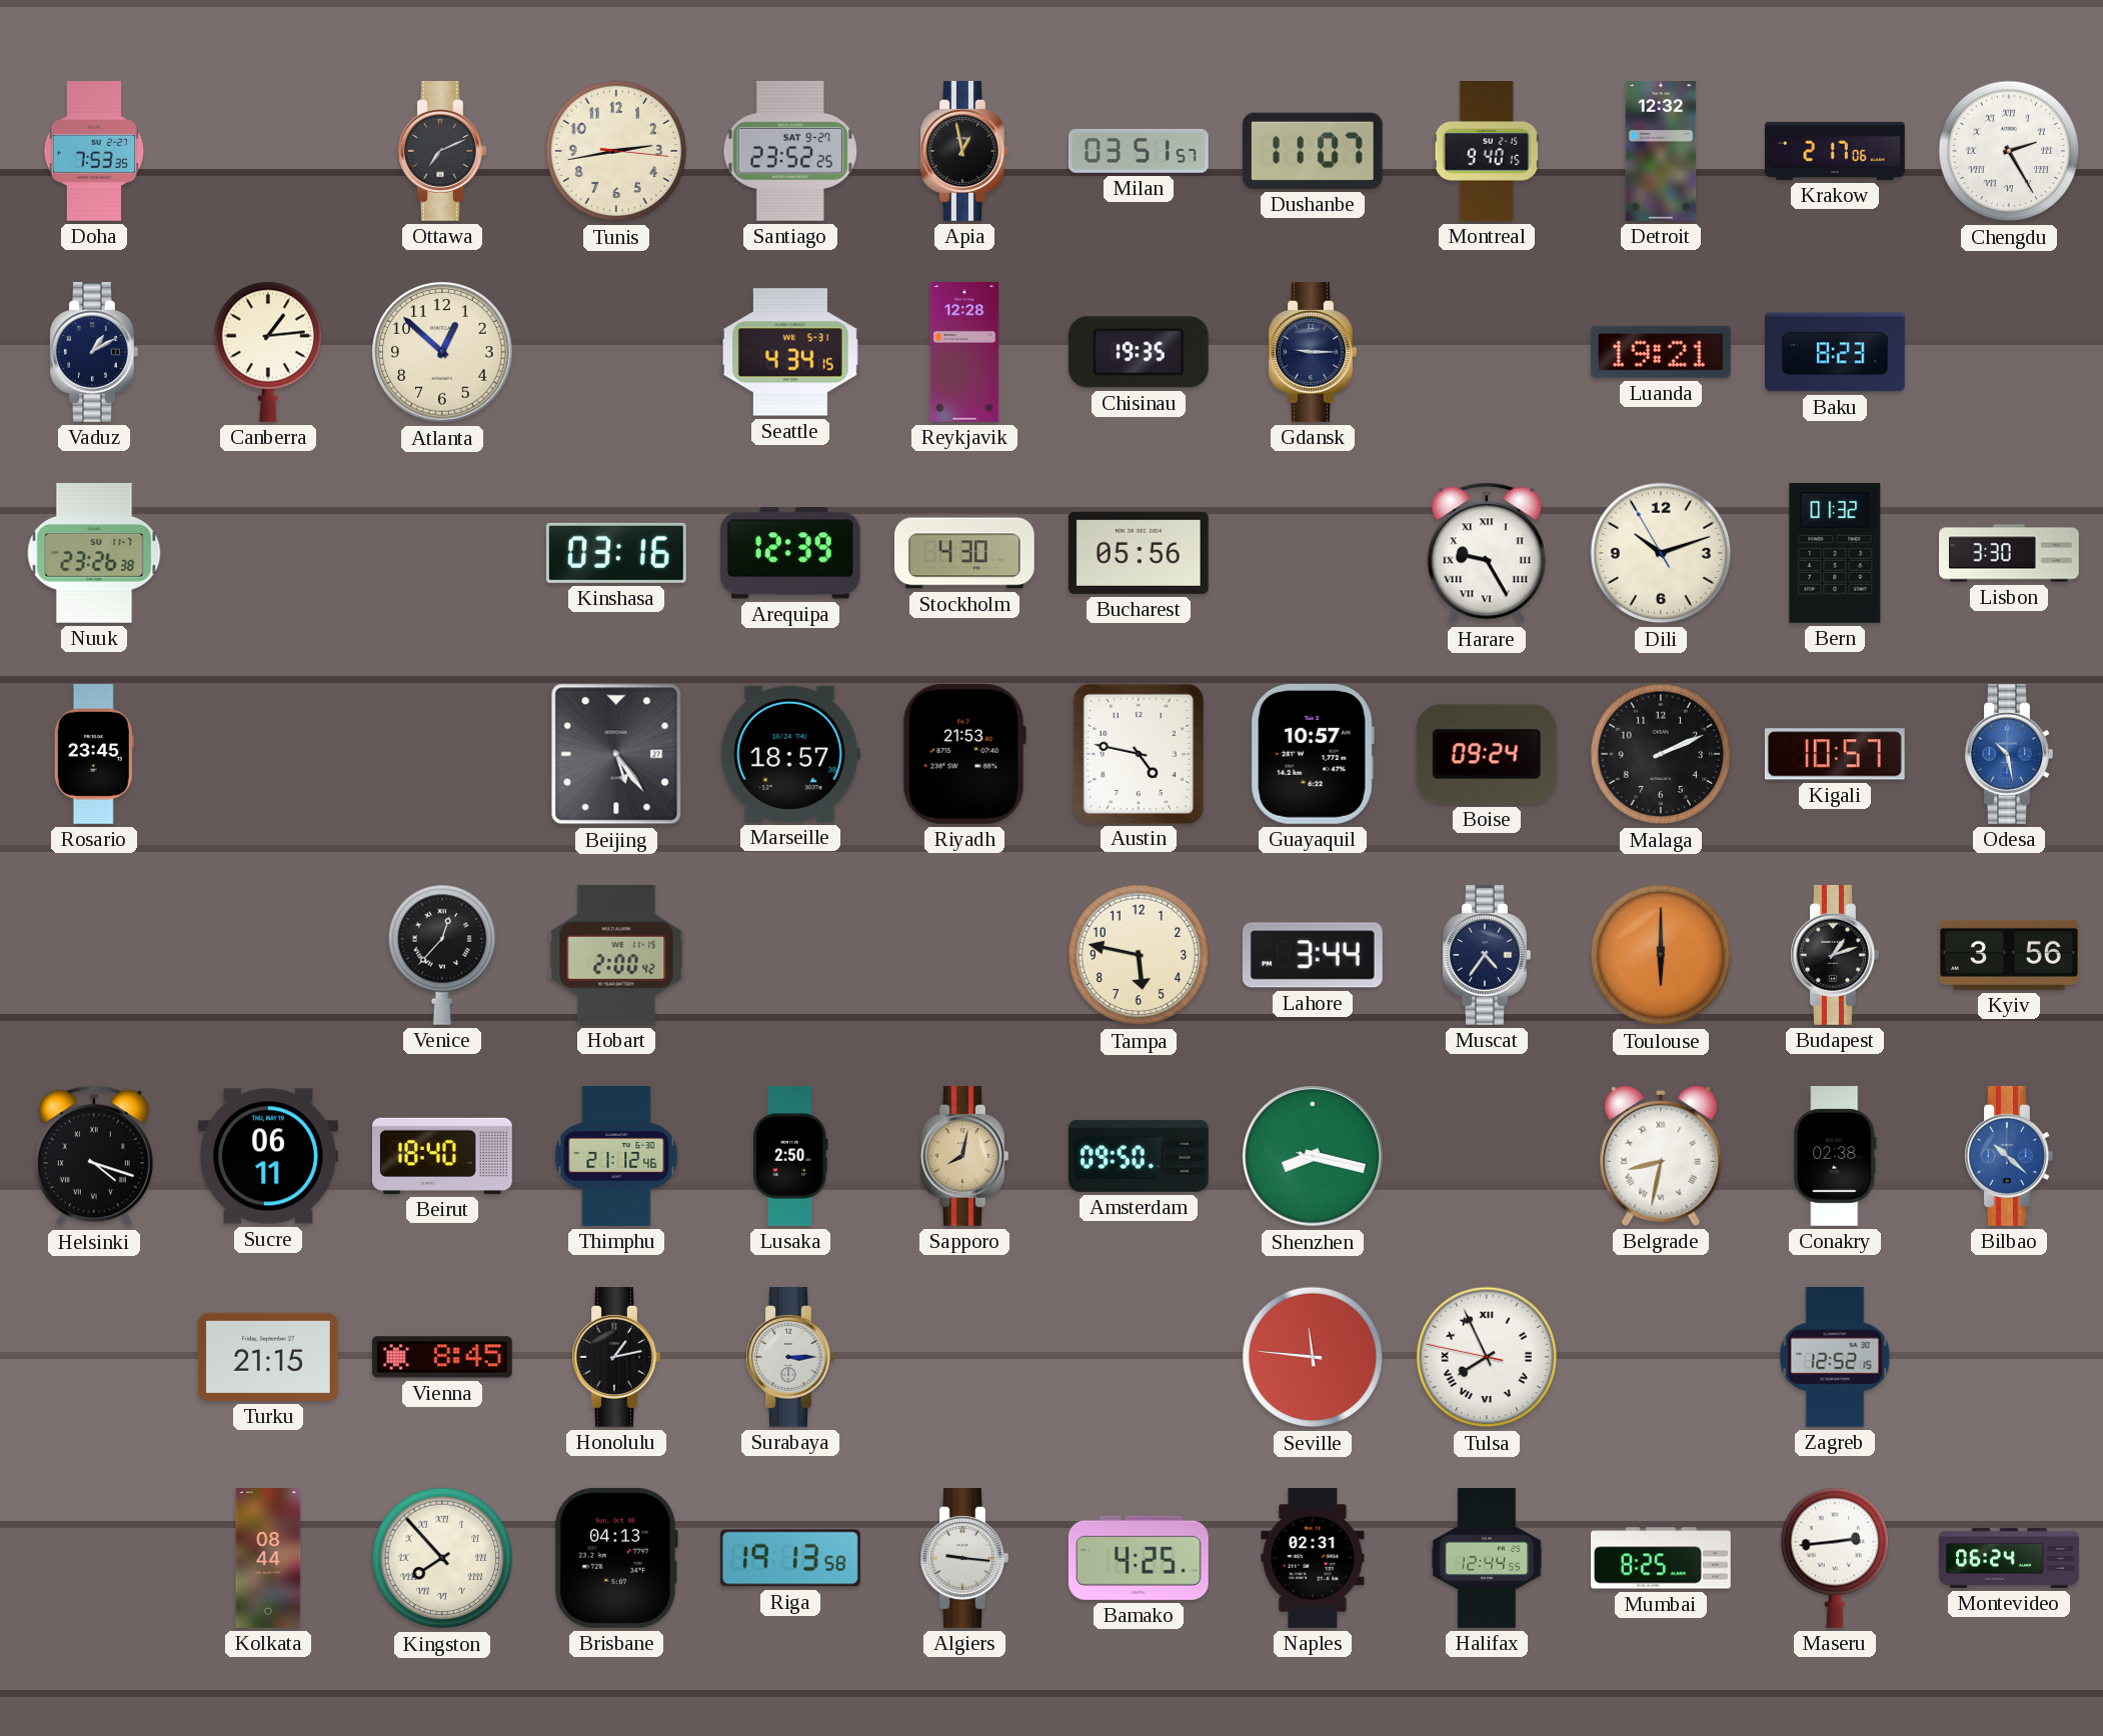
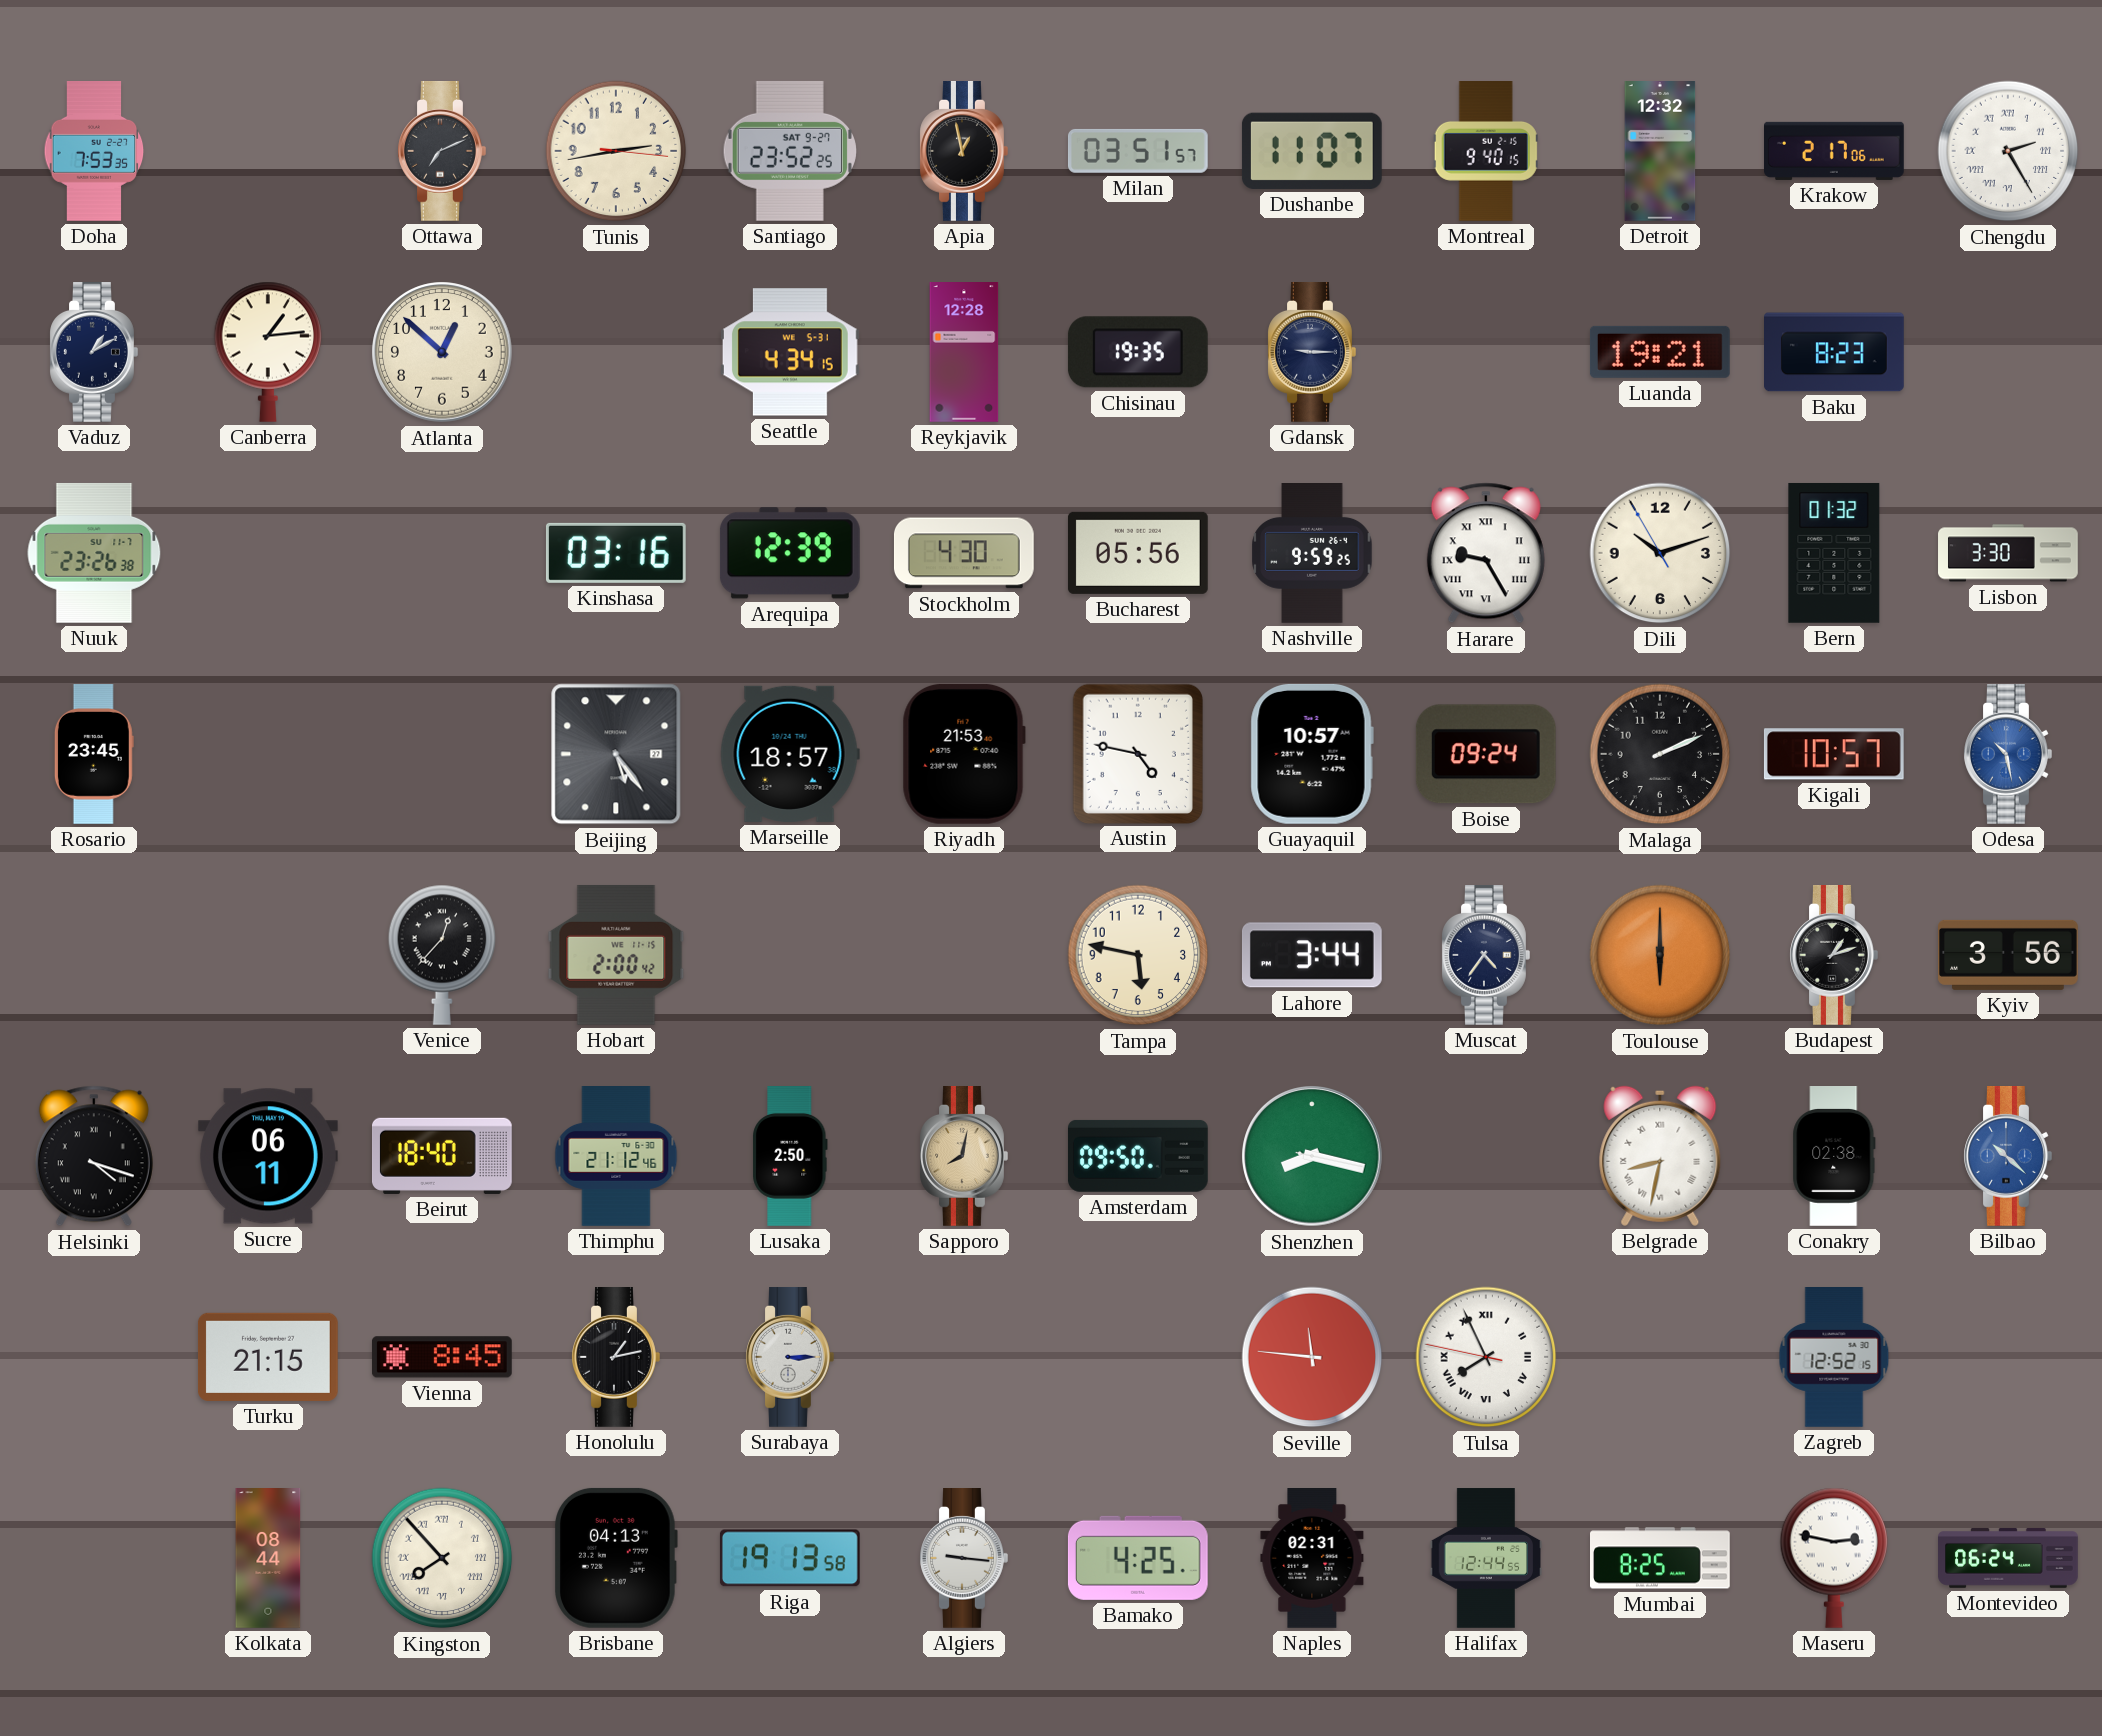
Nashville: none -> 9:59 (1312, 554)
Maseru: 2:44 -> 2:47 (1834, 1558)
